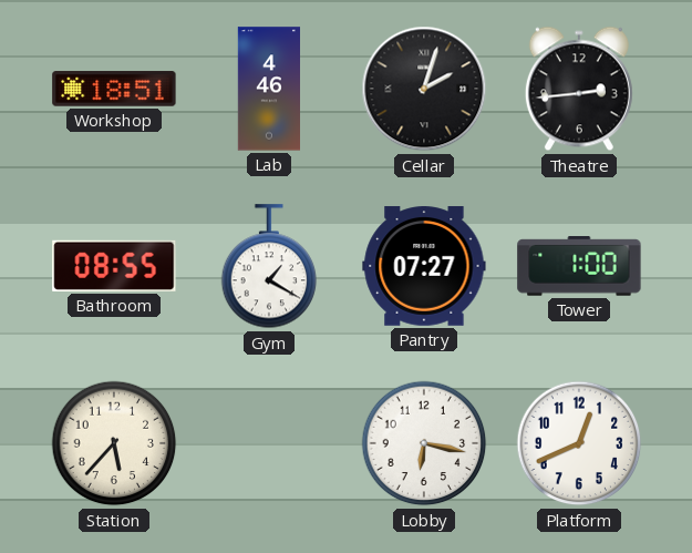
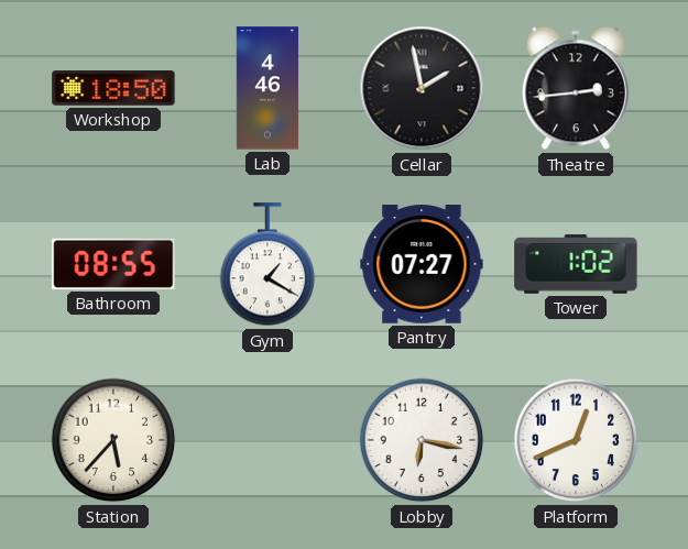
Workshop: 18:51 -> 18:50 (113, 88)
Cellar: 2:03 -> 1:58 (422, 88)
Tower: 1:00 -> 1:02 (576, 264)
